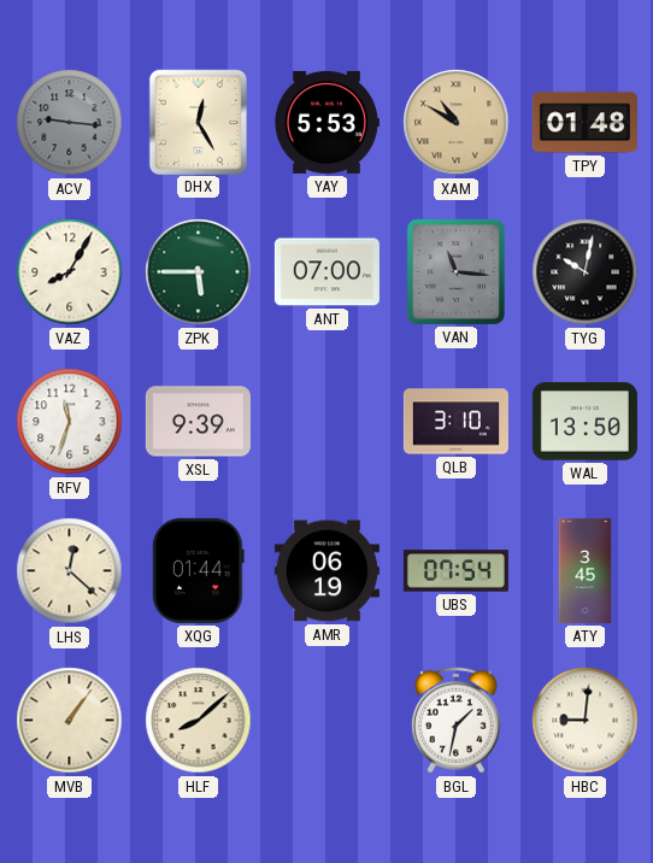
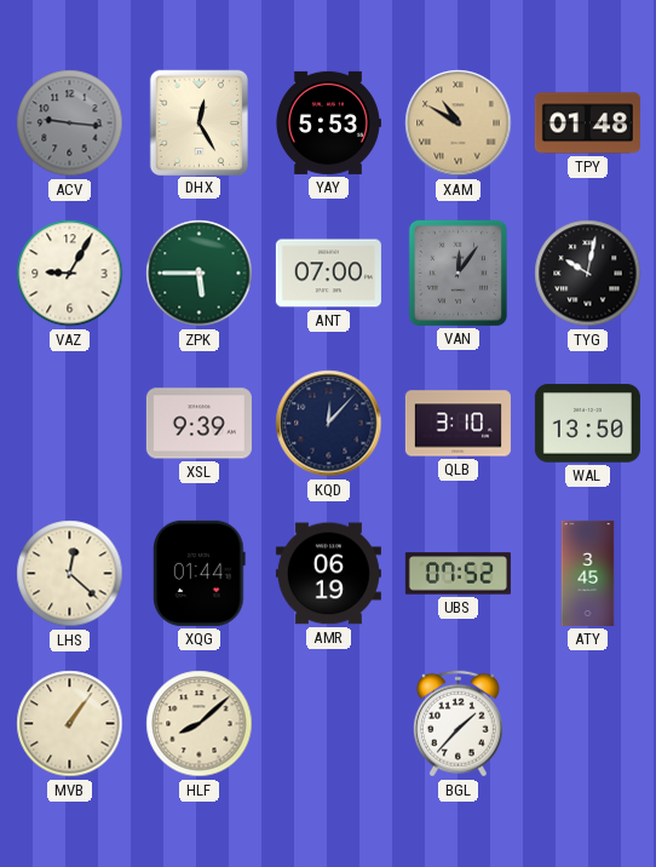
VAZ: 8:05 -> 9:05 (70, 274)
VAN: 11:16 -> 12:06 (458, 272)
RFV: 11:33 -> none (70, 422)
KQD: none -> 12:07 (329, 424)
UBS: 07:54 -> 07:52 (458, 574)
BGL: 1:32 -> 1:37 (458, 724)
HBC: 9:01 -> none (586, 721)
